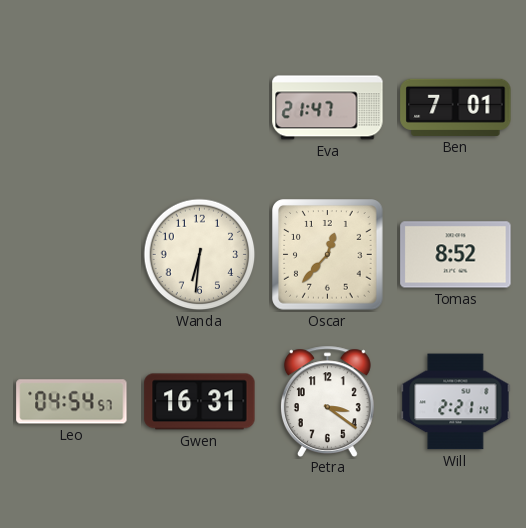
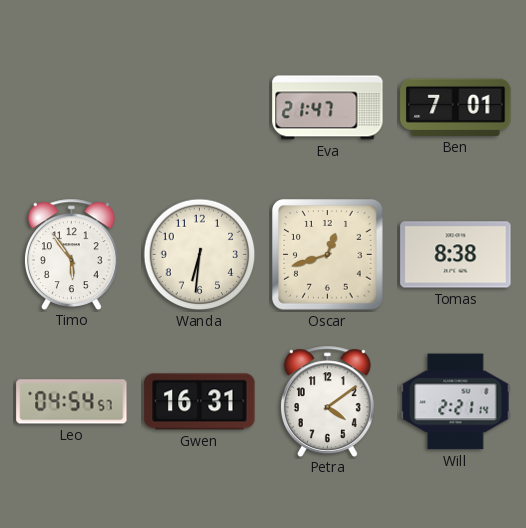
Timo: none -> 5:54 (71, 254)
Oscar: 12:37 -> 12:42 (328, 255)
Tomas: 8:52 -> 8:38 (456, 255)
Petra: 3:21 -> 4:09 (327, 401)
